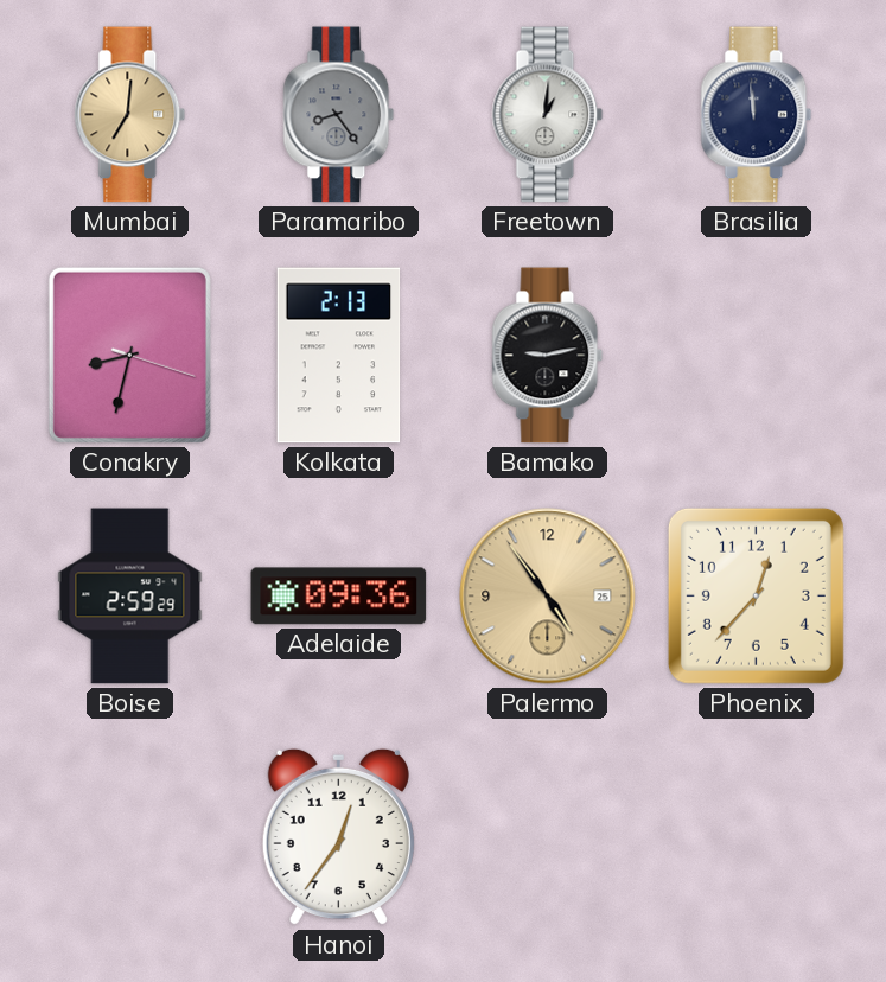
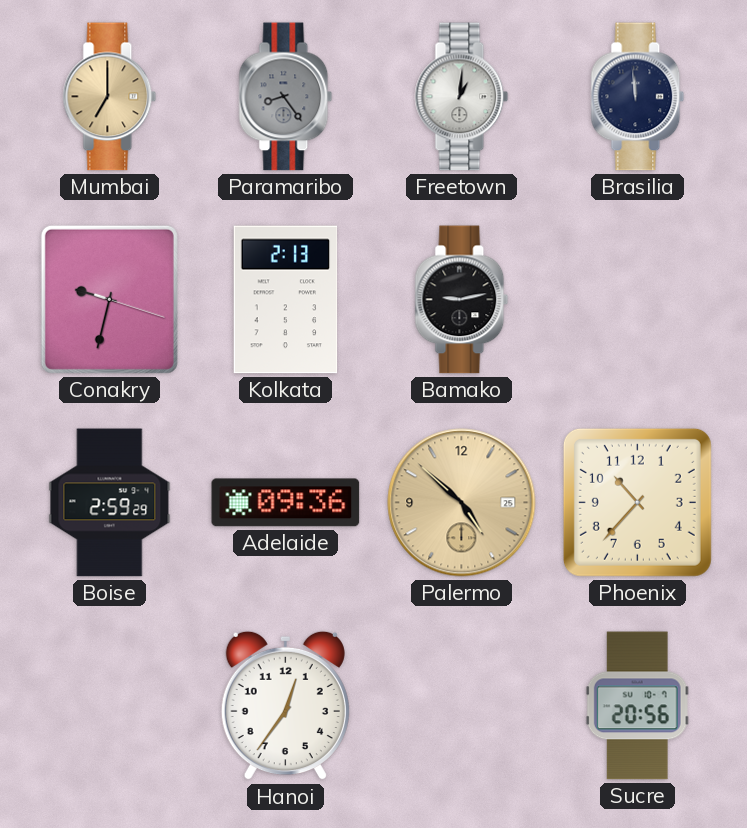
Mumbai: 7:01 -> 7:00 (110, 97)
Conakry: 8:32 -> 9:32 (109, 299)
Palermo: 4:54 -> 4:52 (462, 503)
Phoenix: 12:37 -> 10:37 (637, 502)
Sucre: none -> 20:56 (637, 706)
